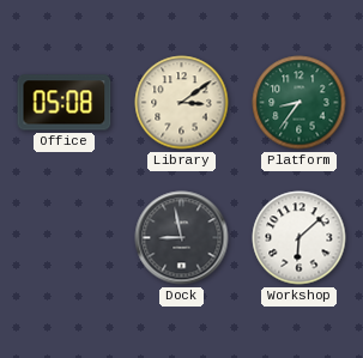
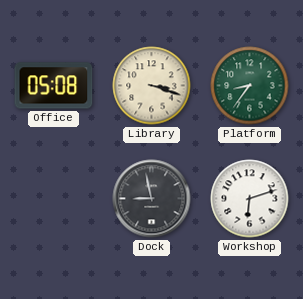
Library: 3:09 -> 3:18 (152, 86)
Workshop: 6:08 -> 6:12 (250, 199)
